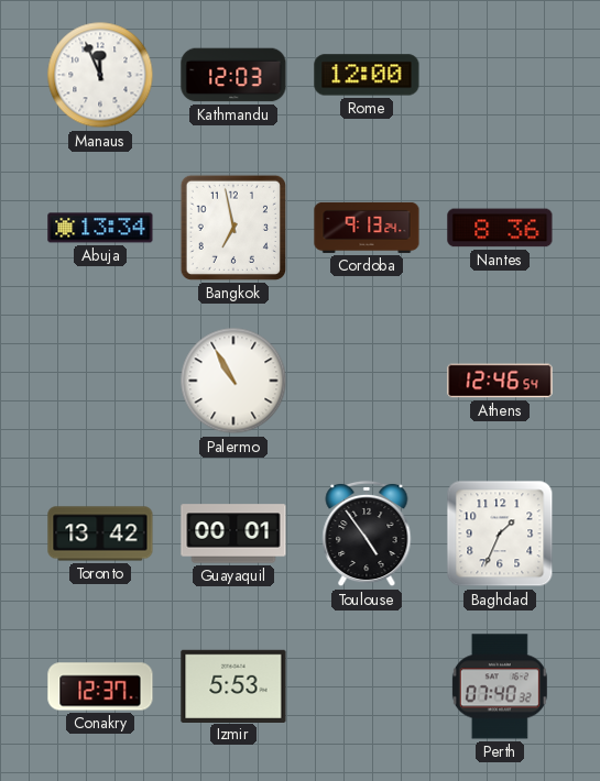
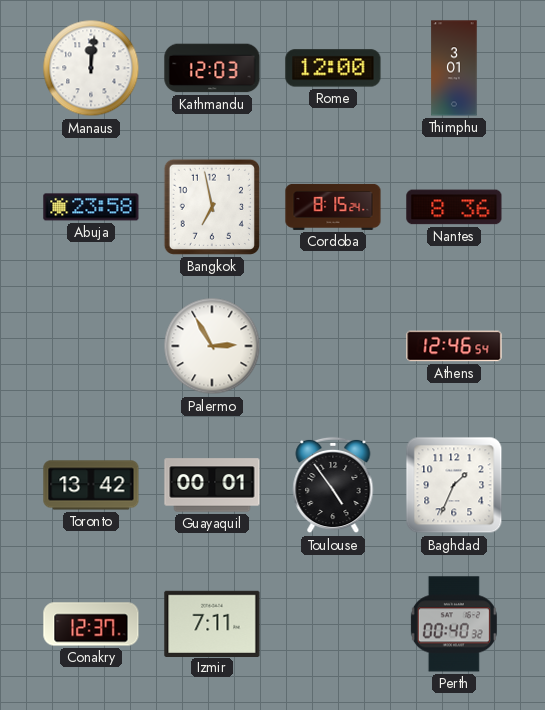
Manaus: 11:56 -> 12:01 (91, 68)
Thimphu: none -> 3:01 (454, 68)
Abuja: 13:34 -> 23:58 (91, 207)
Cordoba: 9:13 -> 8:15 (333, 207)
Palermo: 10:55 -> 2:55 (212, 346)
Izmir: 5:53 -> 7:11 (212, 623)
Perth: 07:40 -> 00:40 (454, 624)
